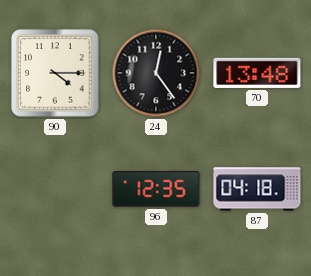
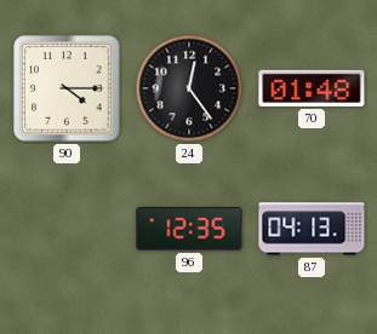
70: 13:48 -> 01:48 (312, 88)
87: 04:18 -> 04:13 (312, 229)
